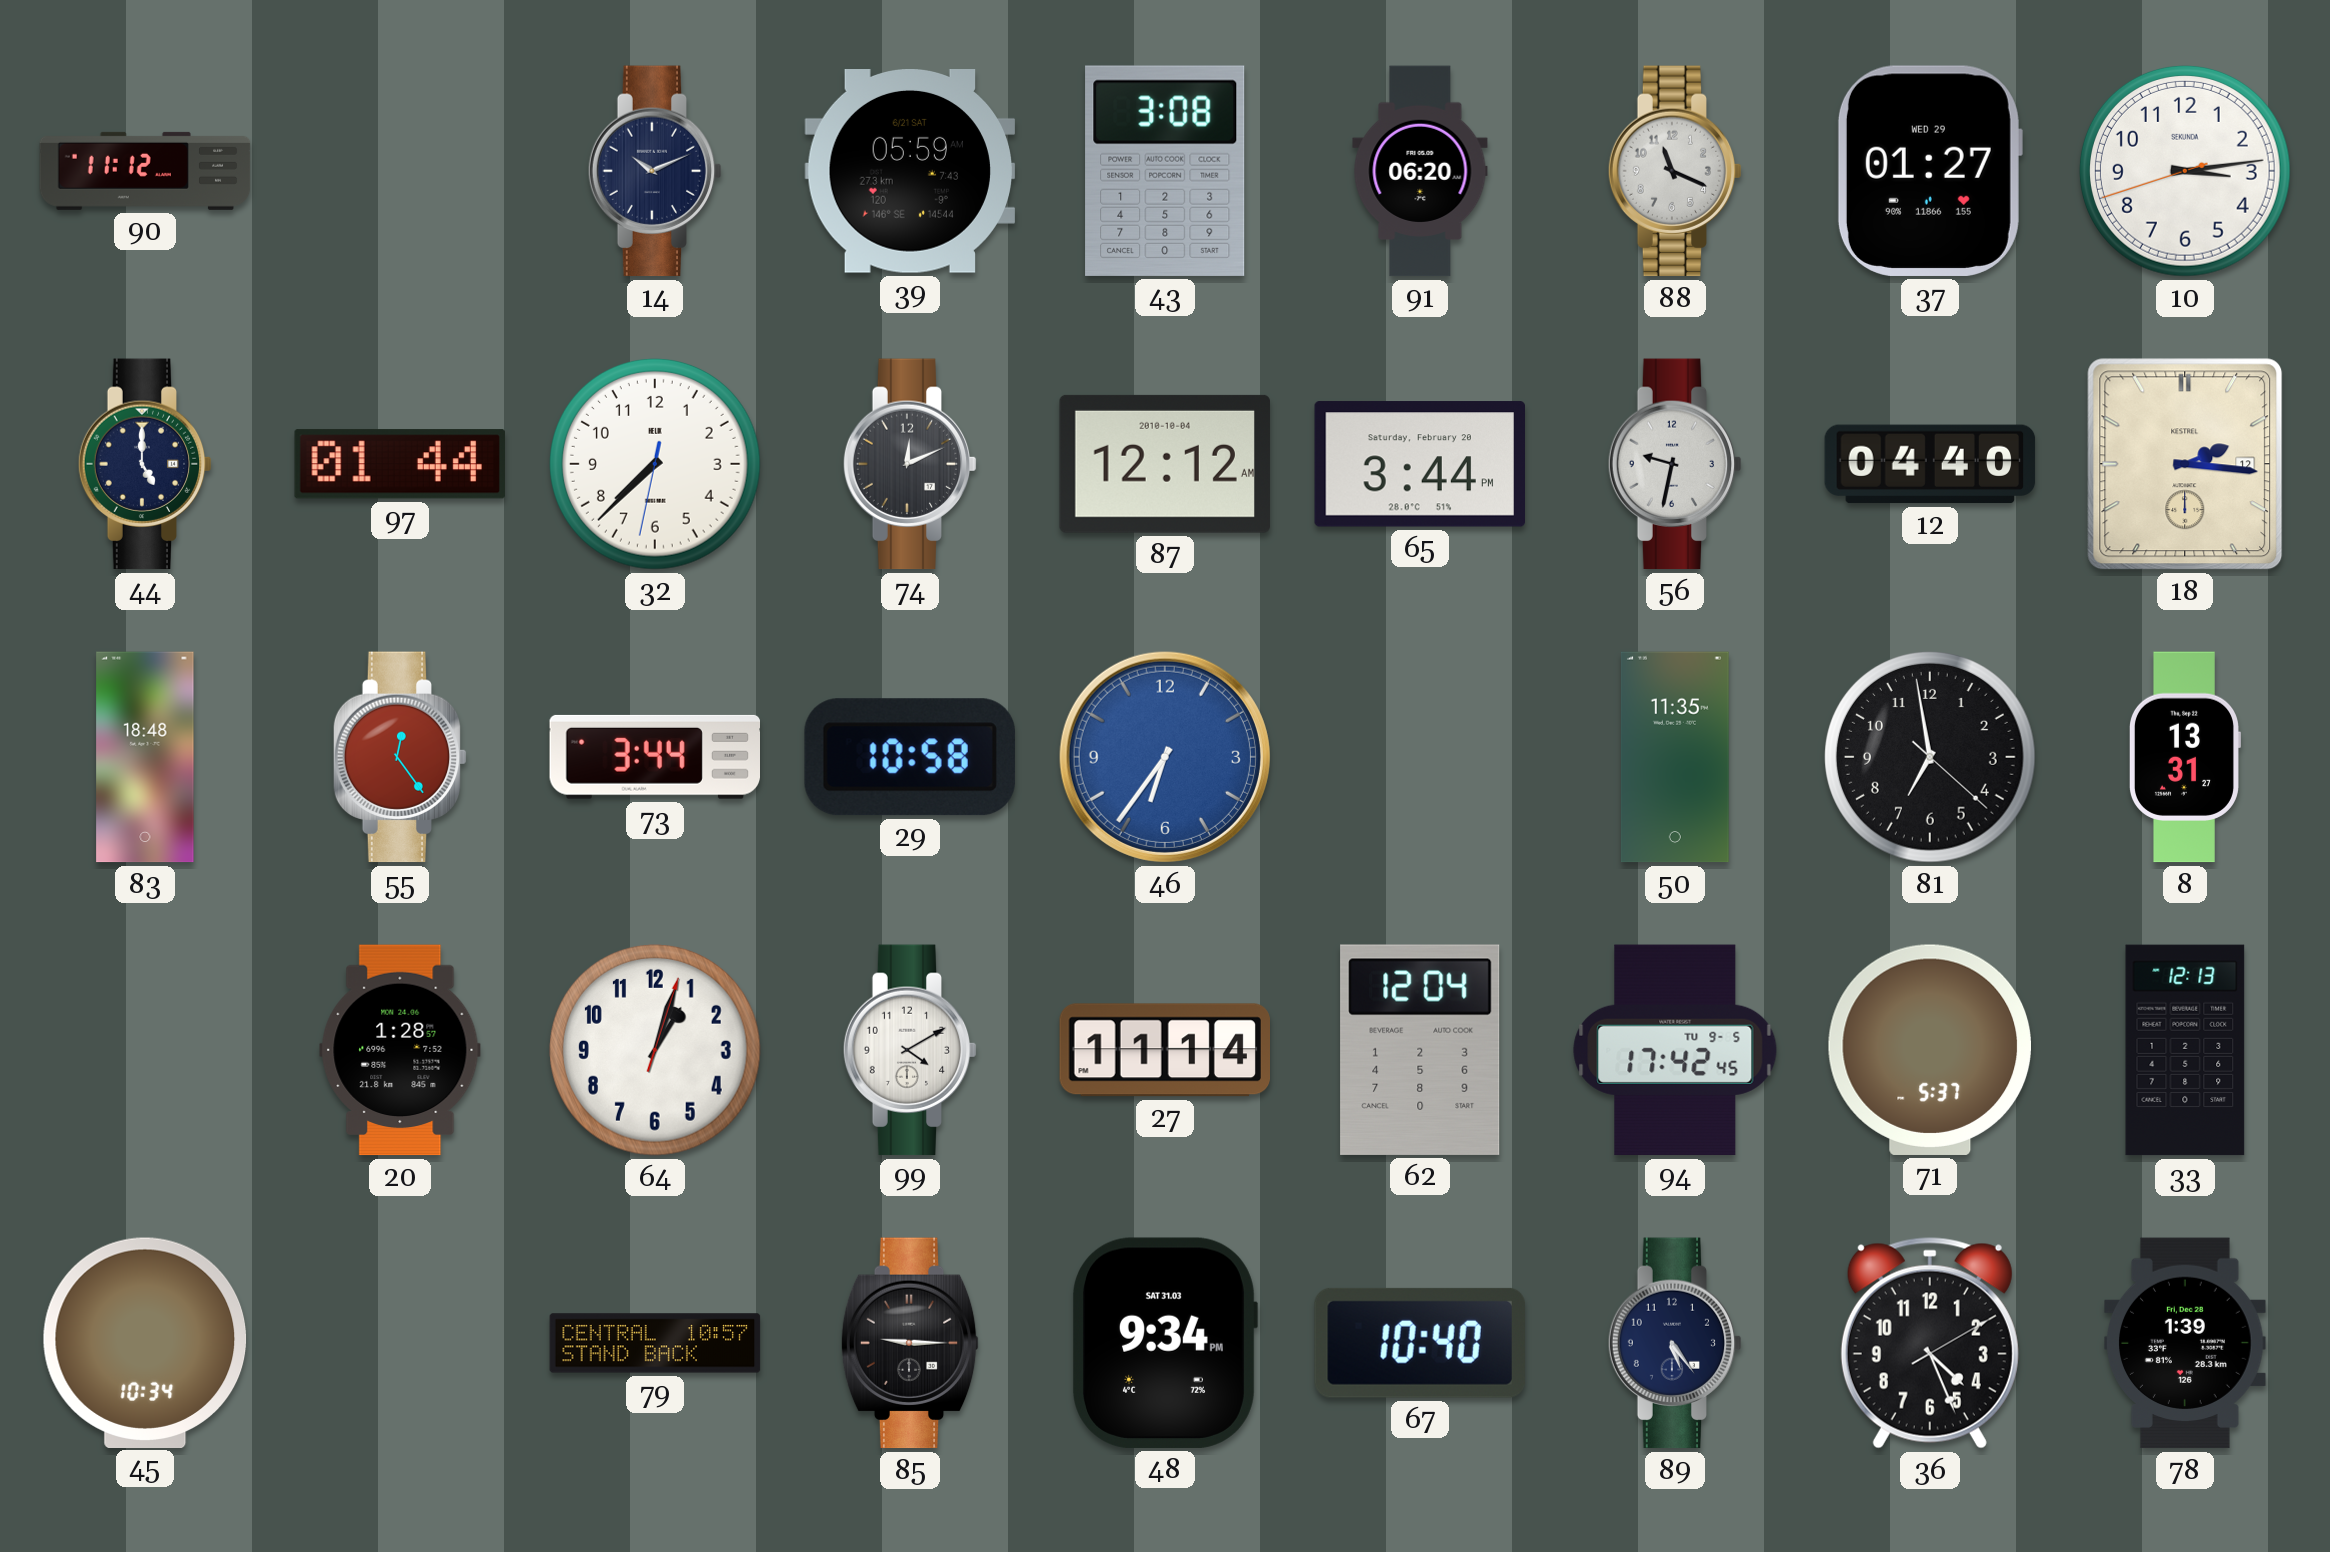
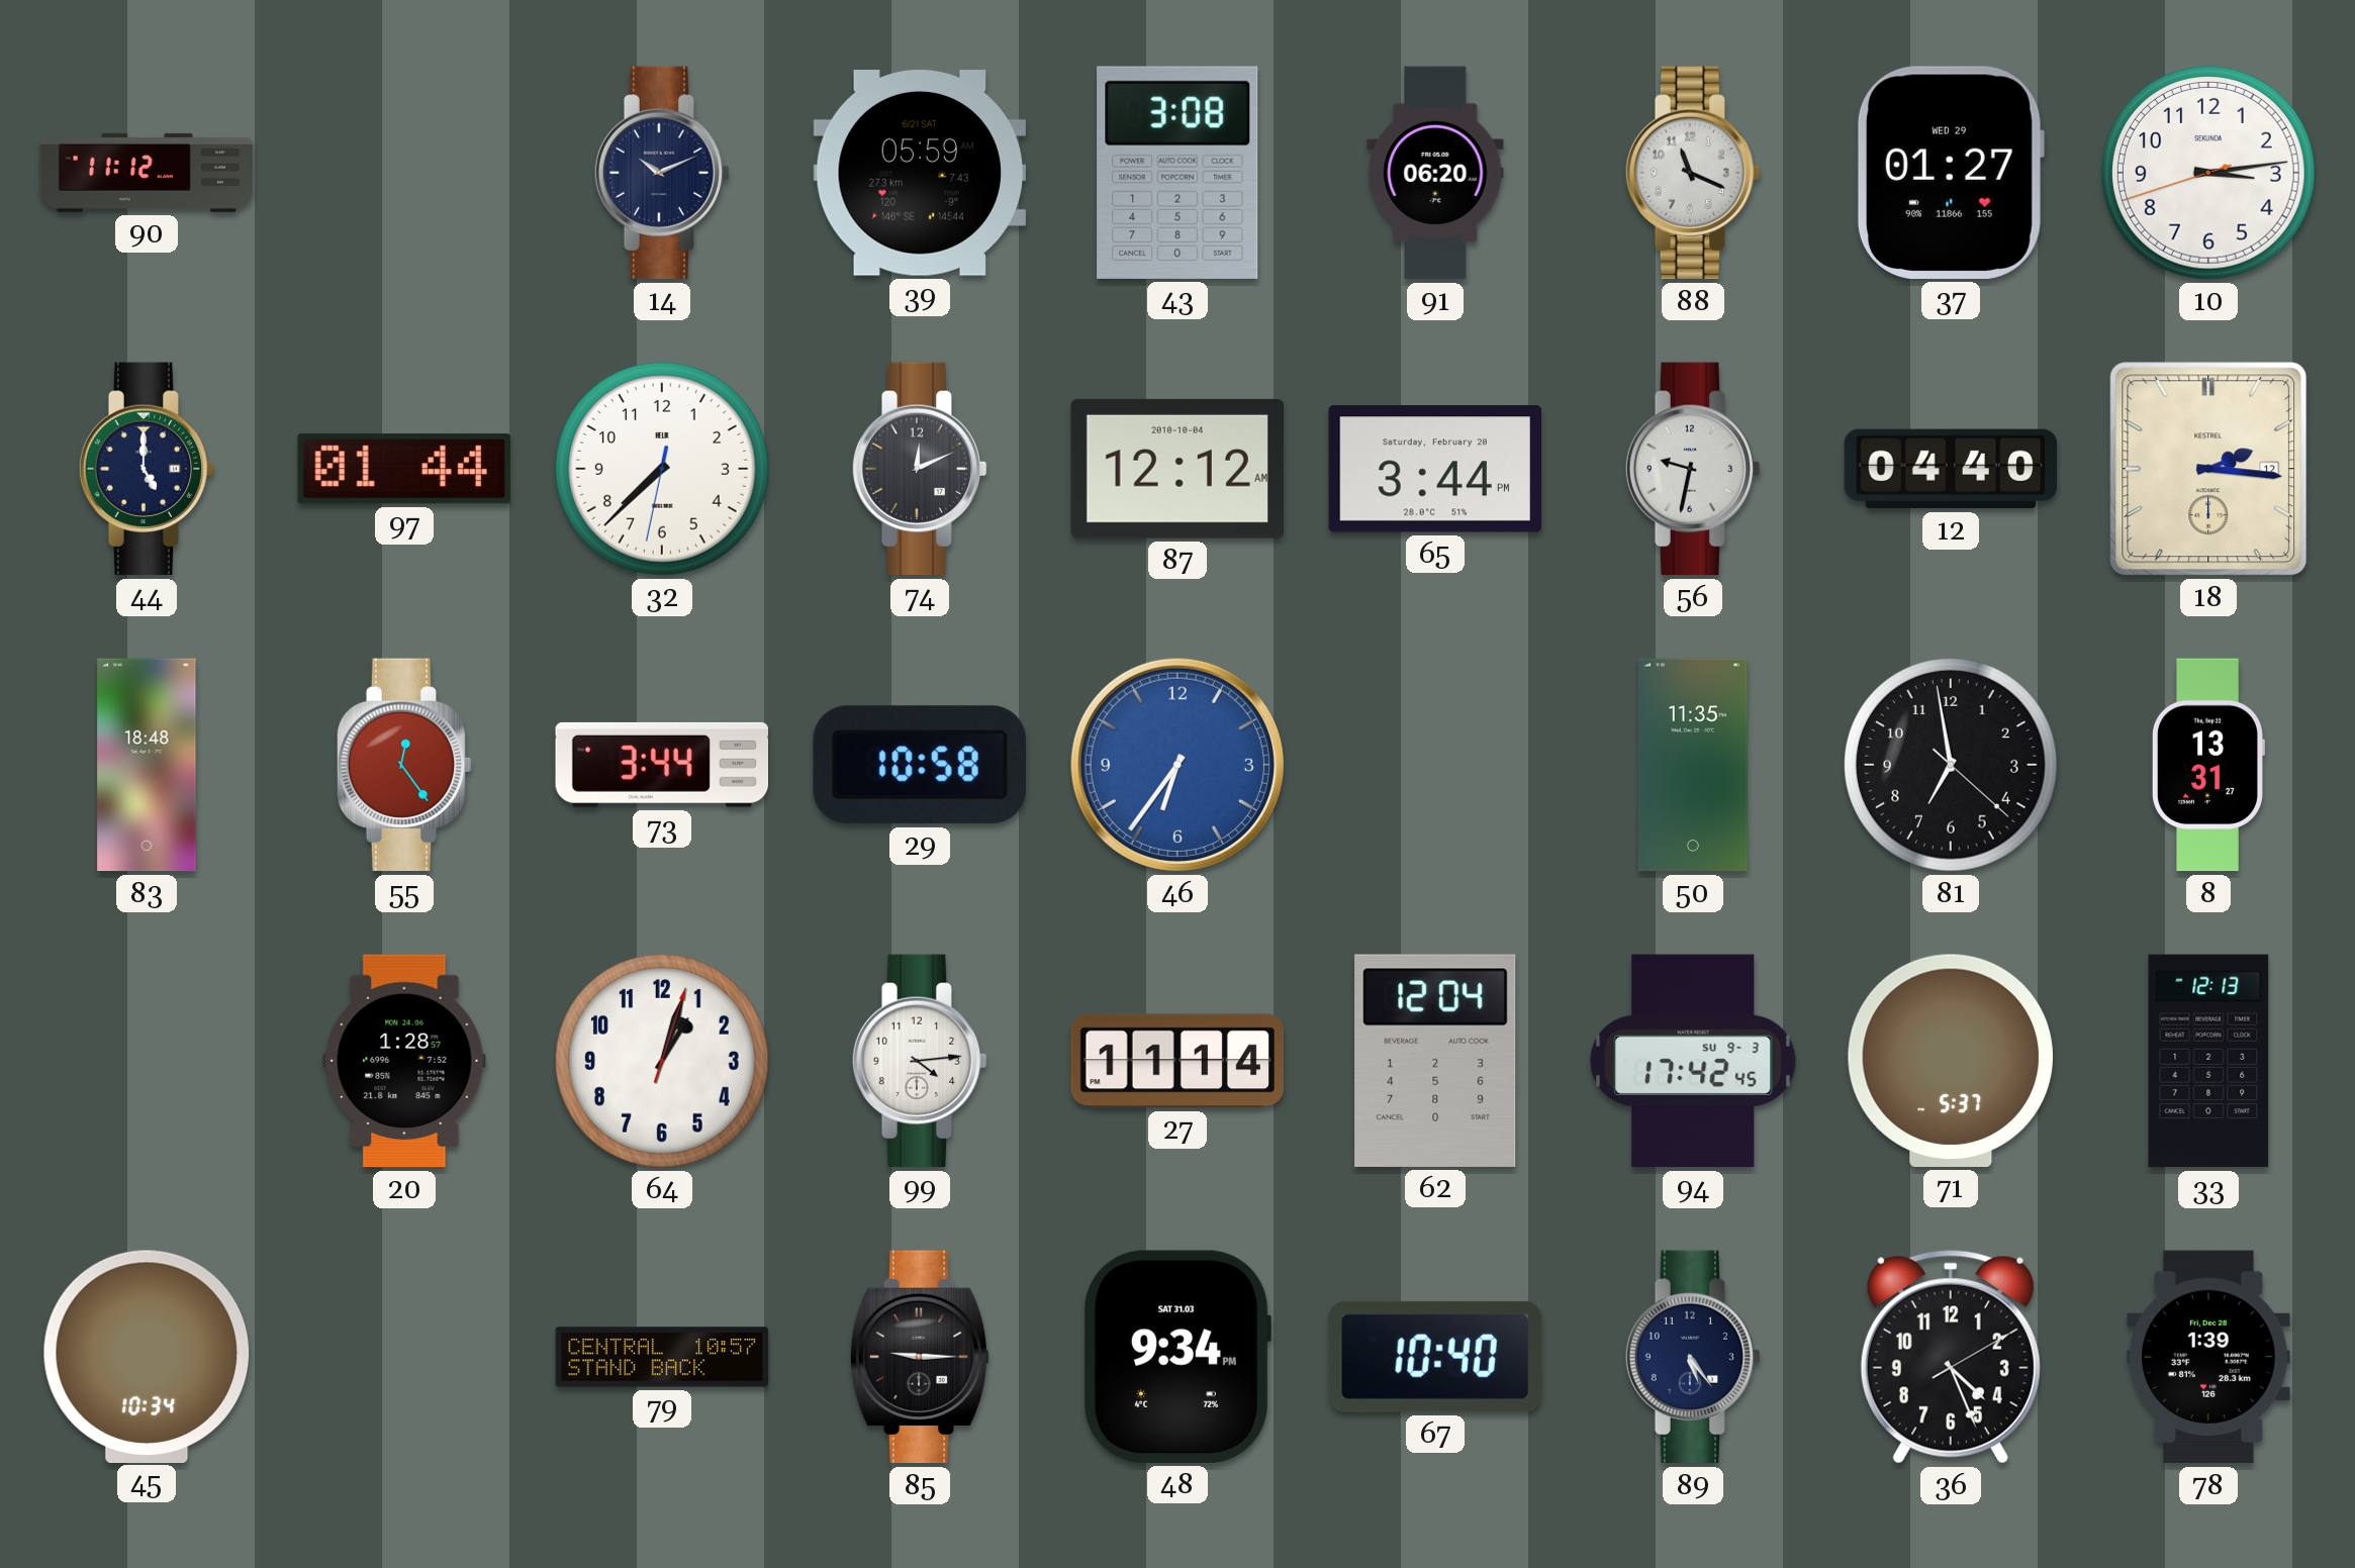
99: 4:10 -> 4:14 (920, 1061)
94 date: TU 9-5 -> SU 9-3 (1693, 1061)
